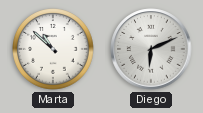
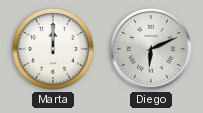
Marta: 10:52 -> 12:00 (54, 50)
